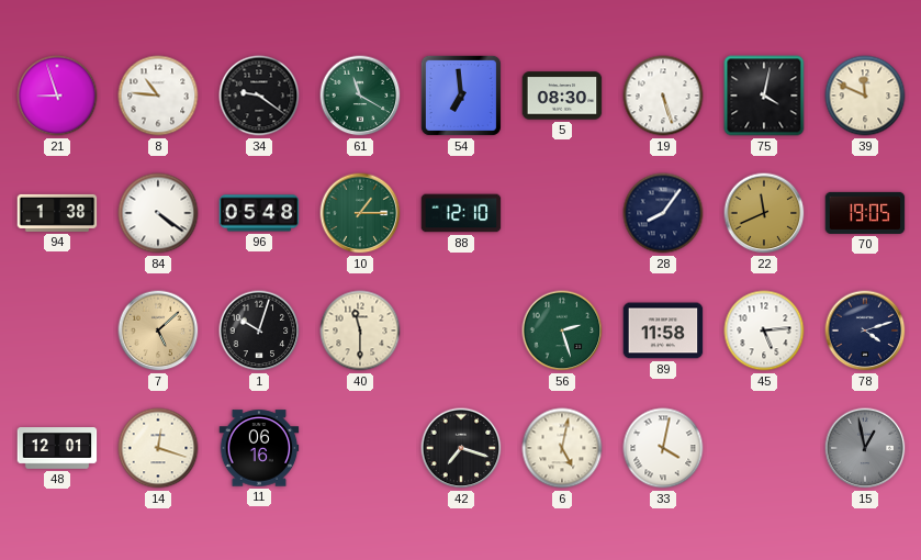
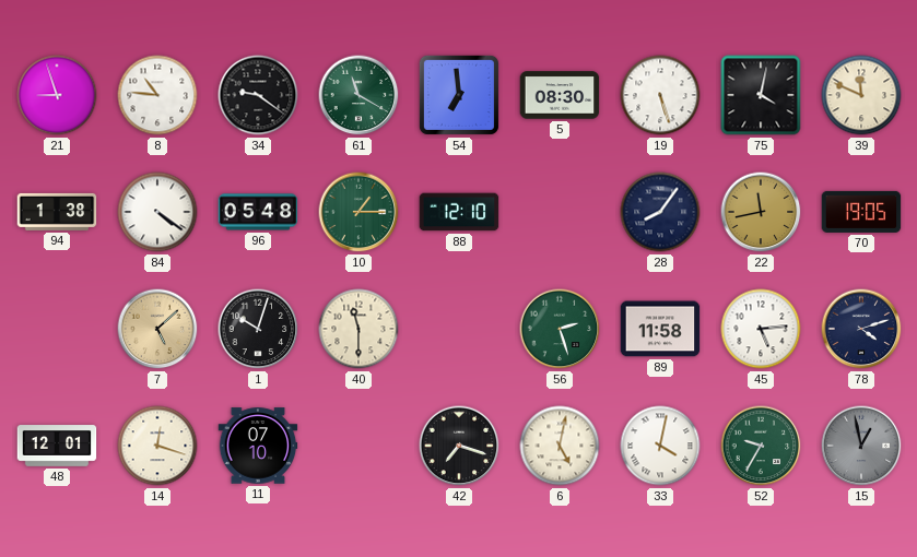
22: 11:41 -> 11:43 (761, 212)
11: 06:16 -> 07:10 (258, 446)
52: none -> 9:35 (761, 446)
